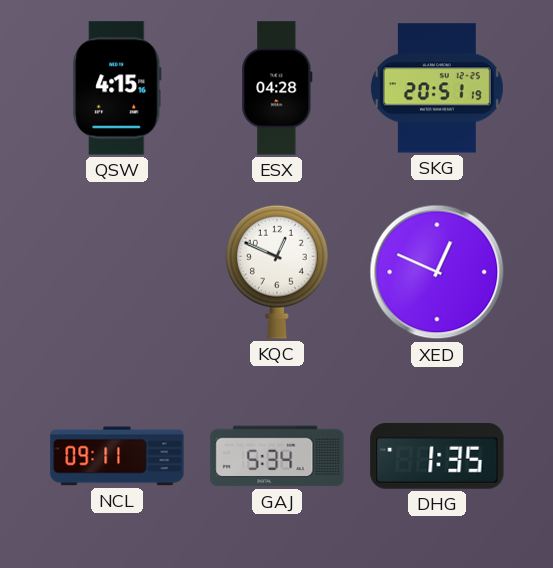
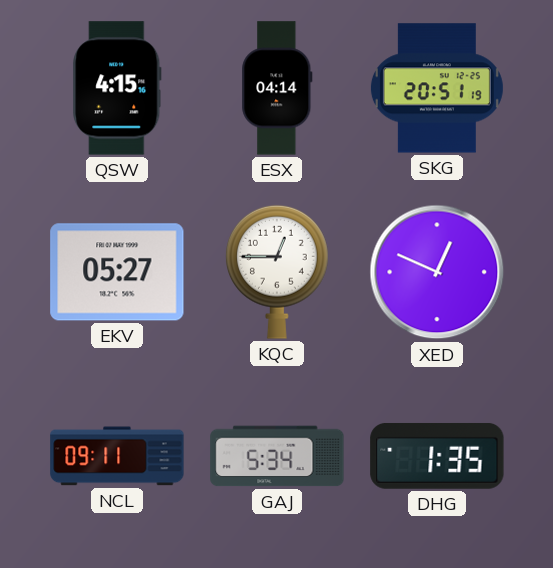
ESX: 04:28 -> 04:14 (277, 88)
EKV: none -> 05:27 (117, 272)
KQC: 12:49 -> 12:45 (277, 272)
